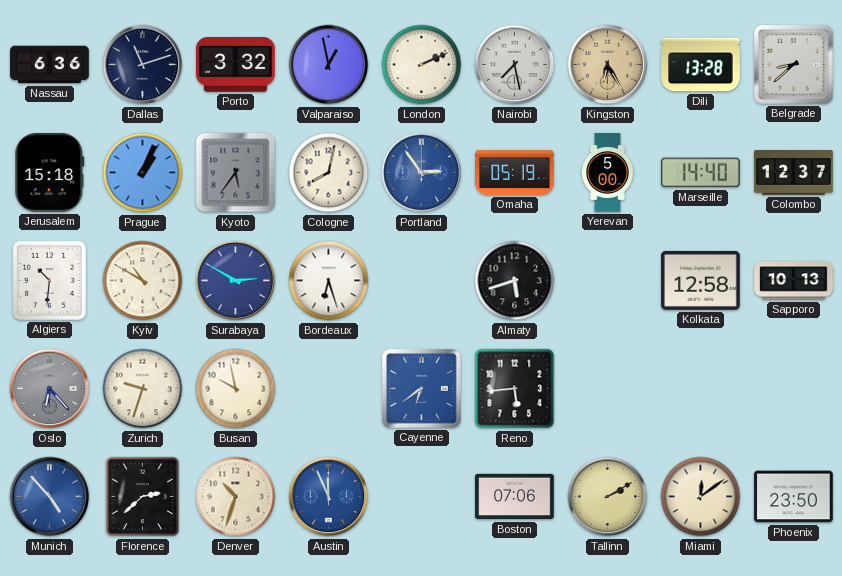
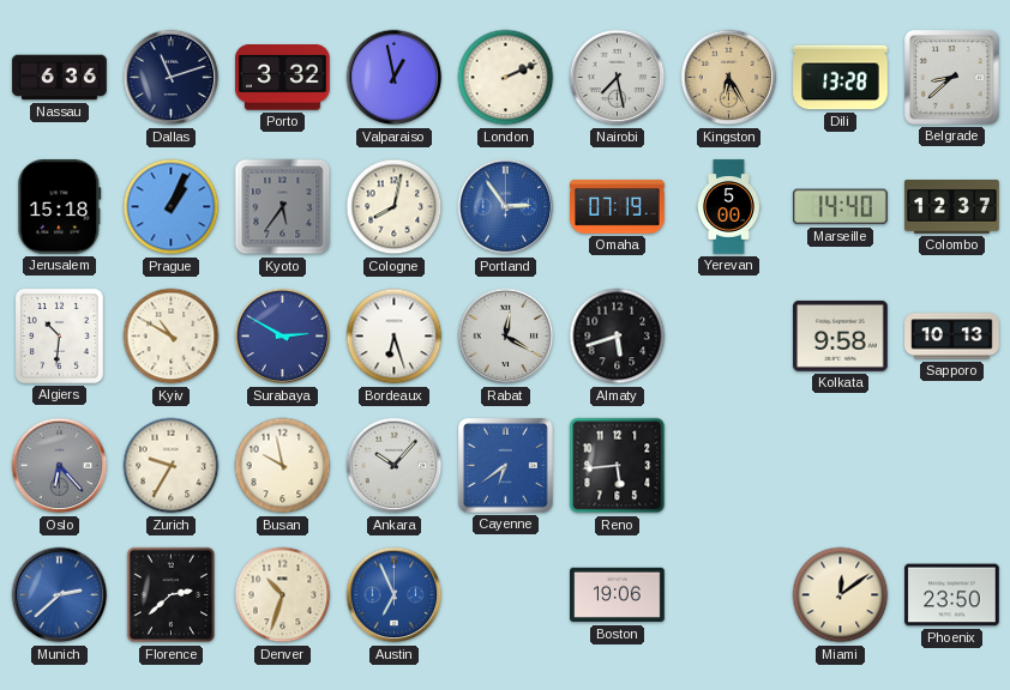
Omaha: 05:19 -> 07:19 (618, 206)
Rabat: none -> 12:20 (506, 337)
Kolkata: 12:58 -> 9:58 (841, 335)
Zurich: 9:33 -> 9:35 (172, 466)
Ankara: none -> 10:07 (395, 466)
Munich: 4:53 -> 2:38 (60, 595)
Austin: 11:56 -> 6:56 (395, 595)
Boston: 07:06 -> 19:06 (618, 595)
Tallinn: 2:10 -> none (608, 497)
